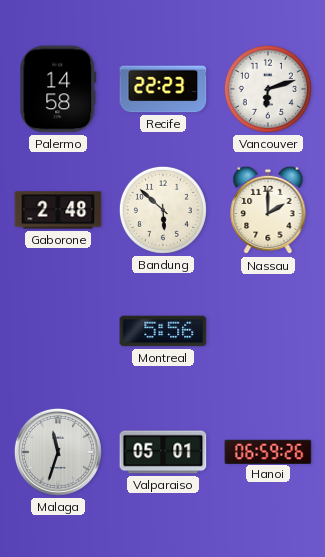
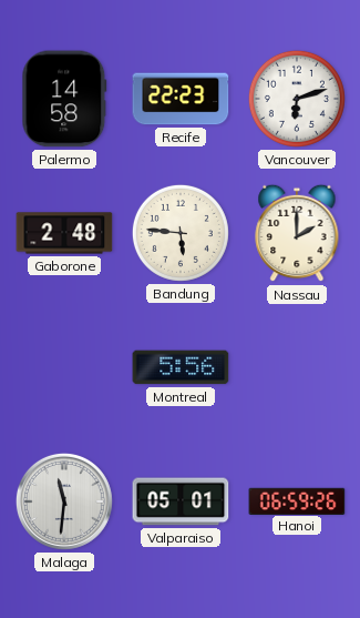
Bandung: 5:52 -> 5:46 (181, 233)
Malaga: 11:33 -> 11:31 (64, 502)
